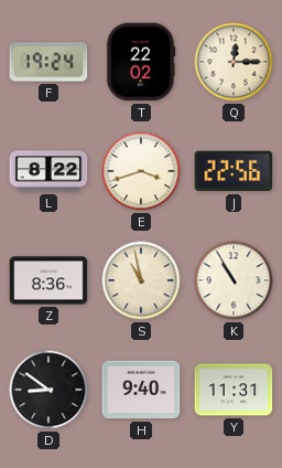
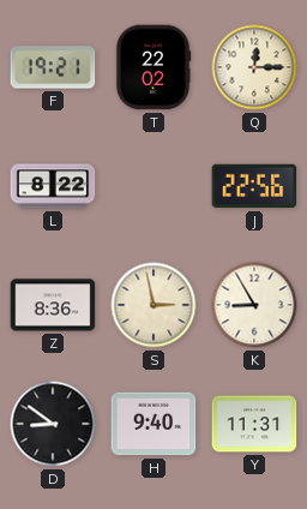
F: 19:24 -> 19:21 (53, 67)
E: 3:42 -> none (141, 171)
S: 10:58 -> 2:58 (153, 305)
K: 10:55 -> 8:55 (254, 305)
